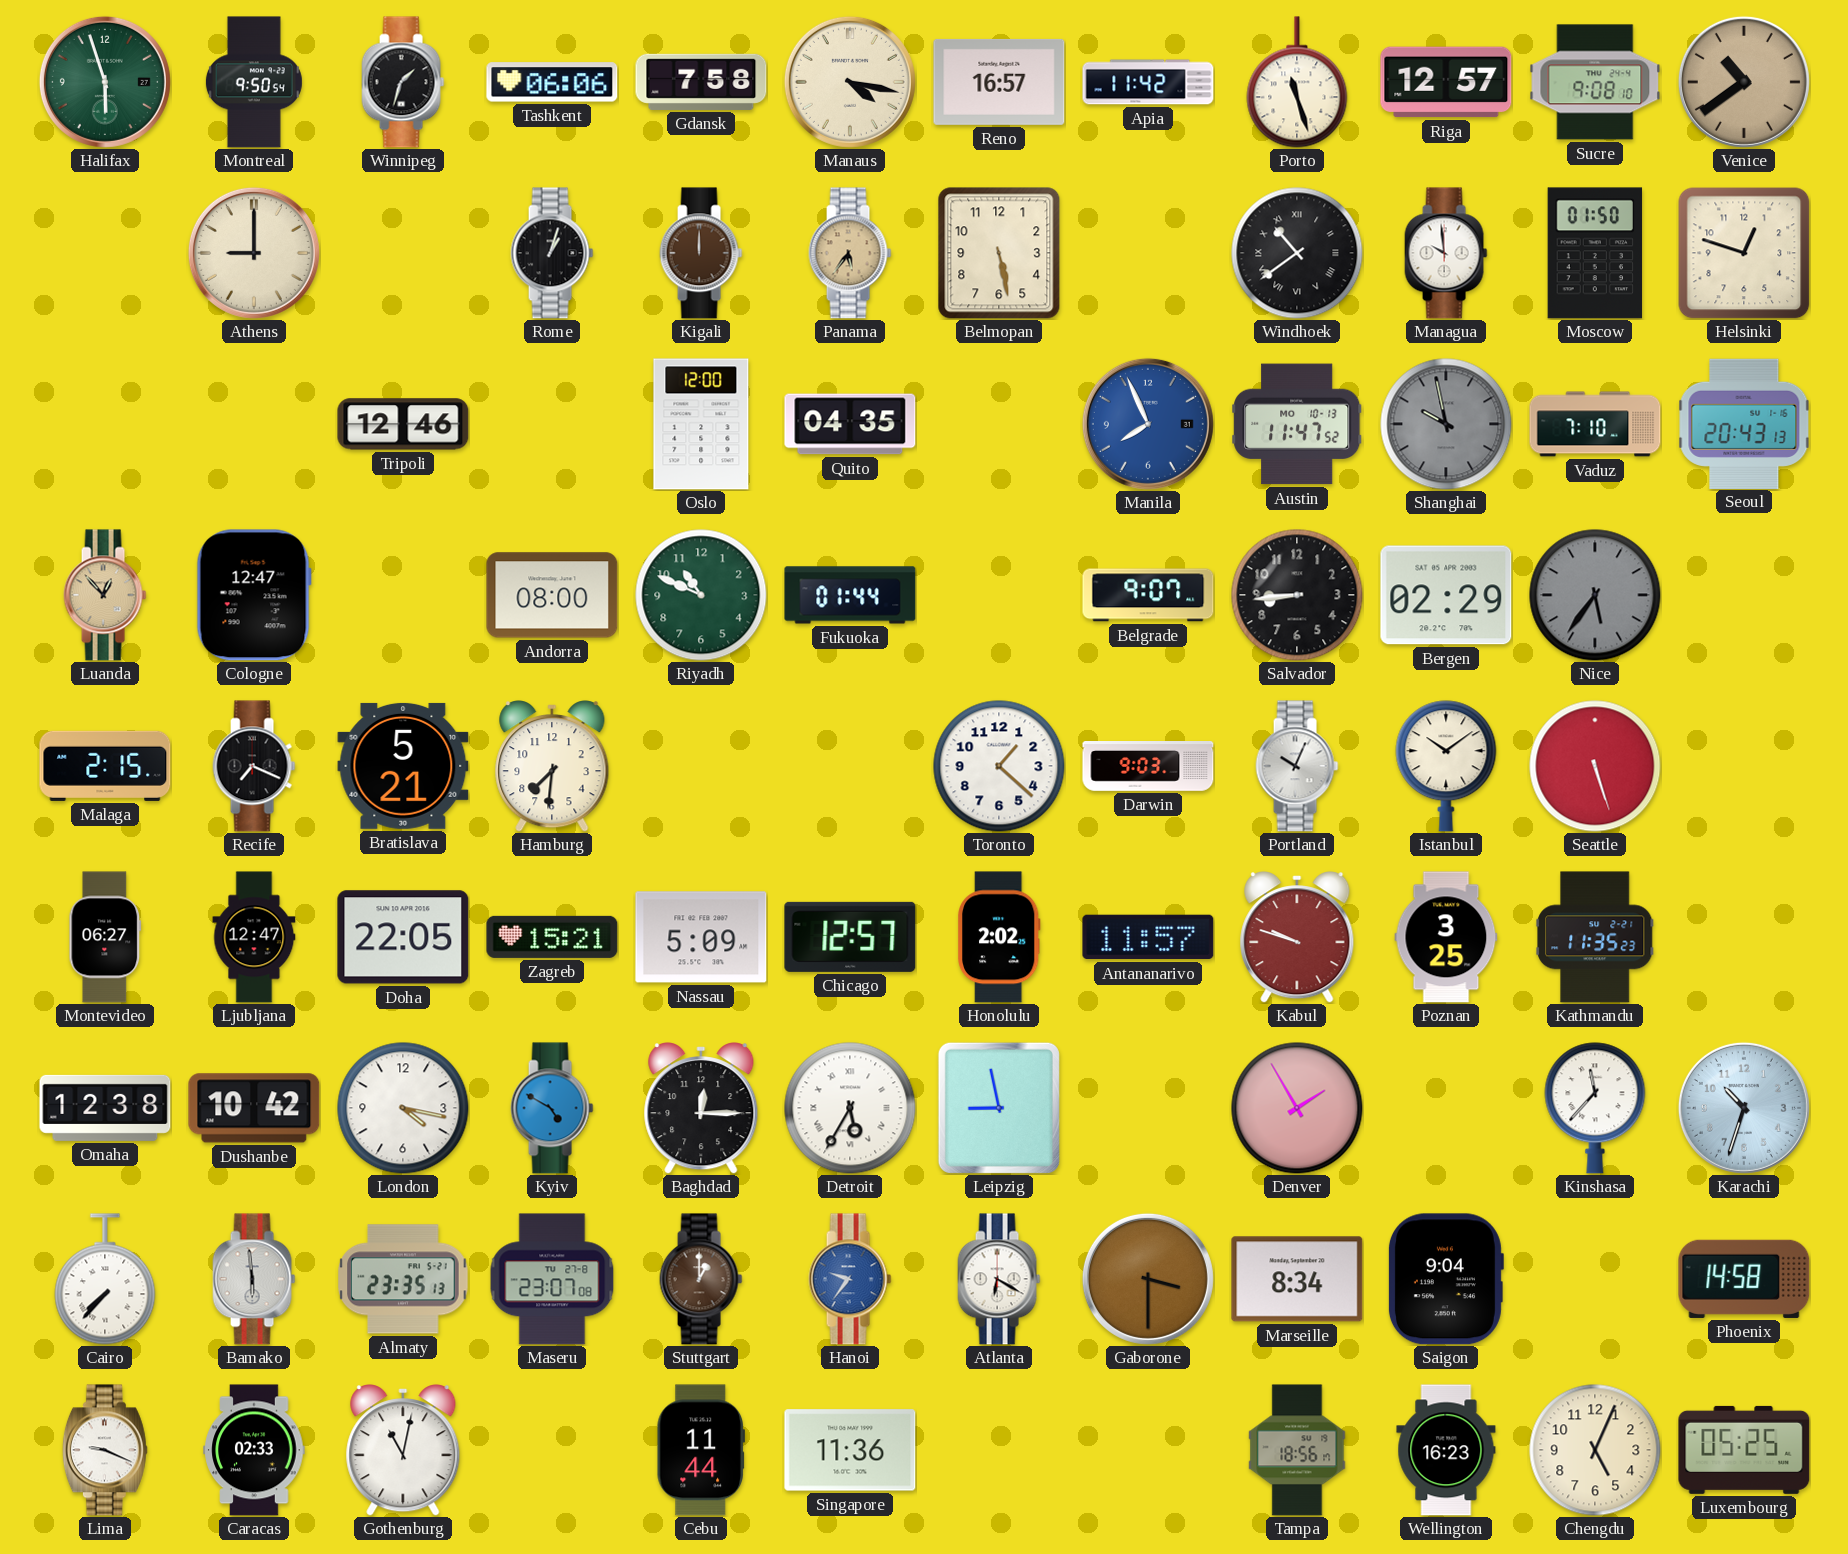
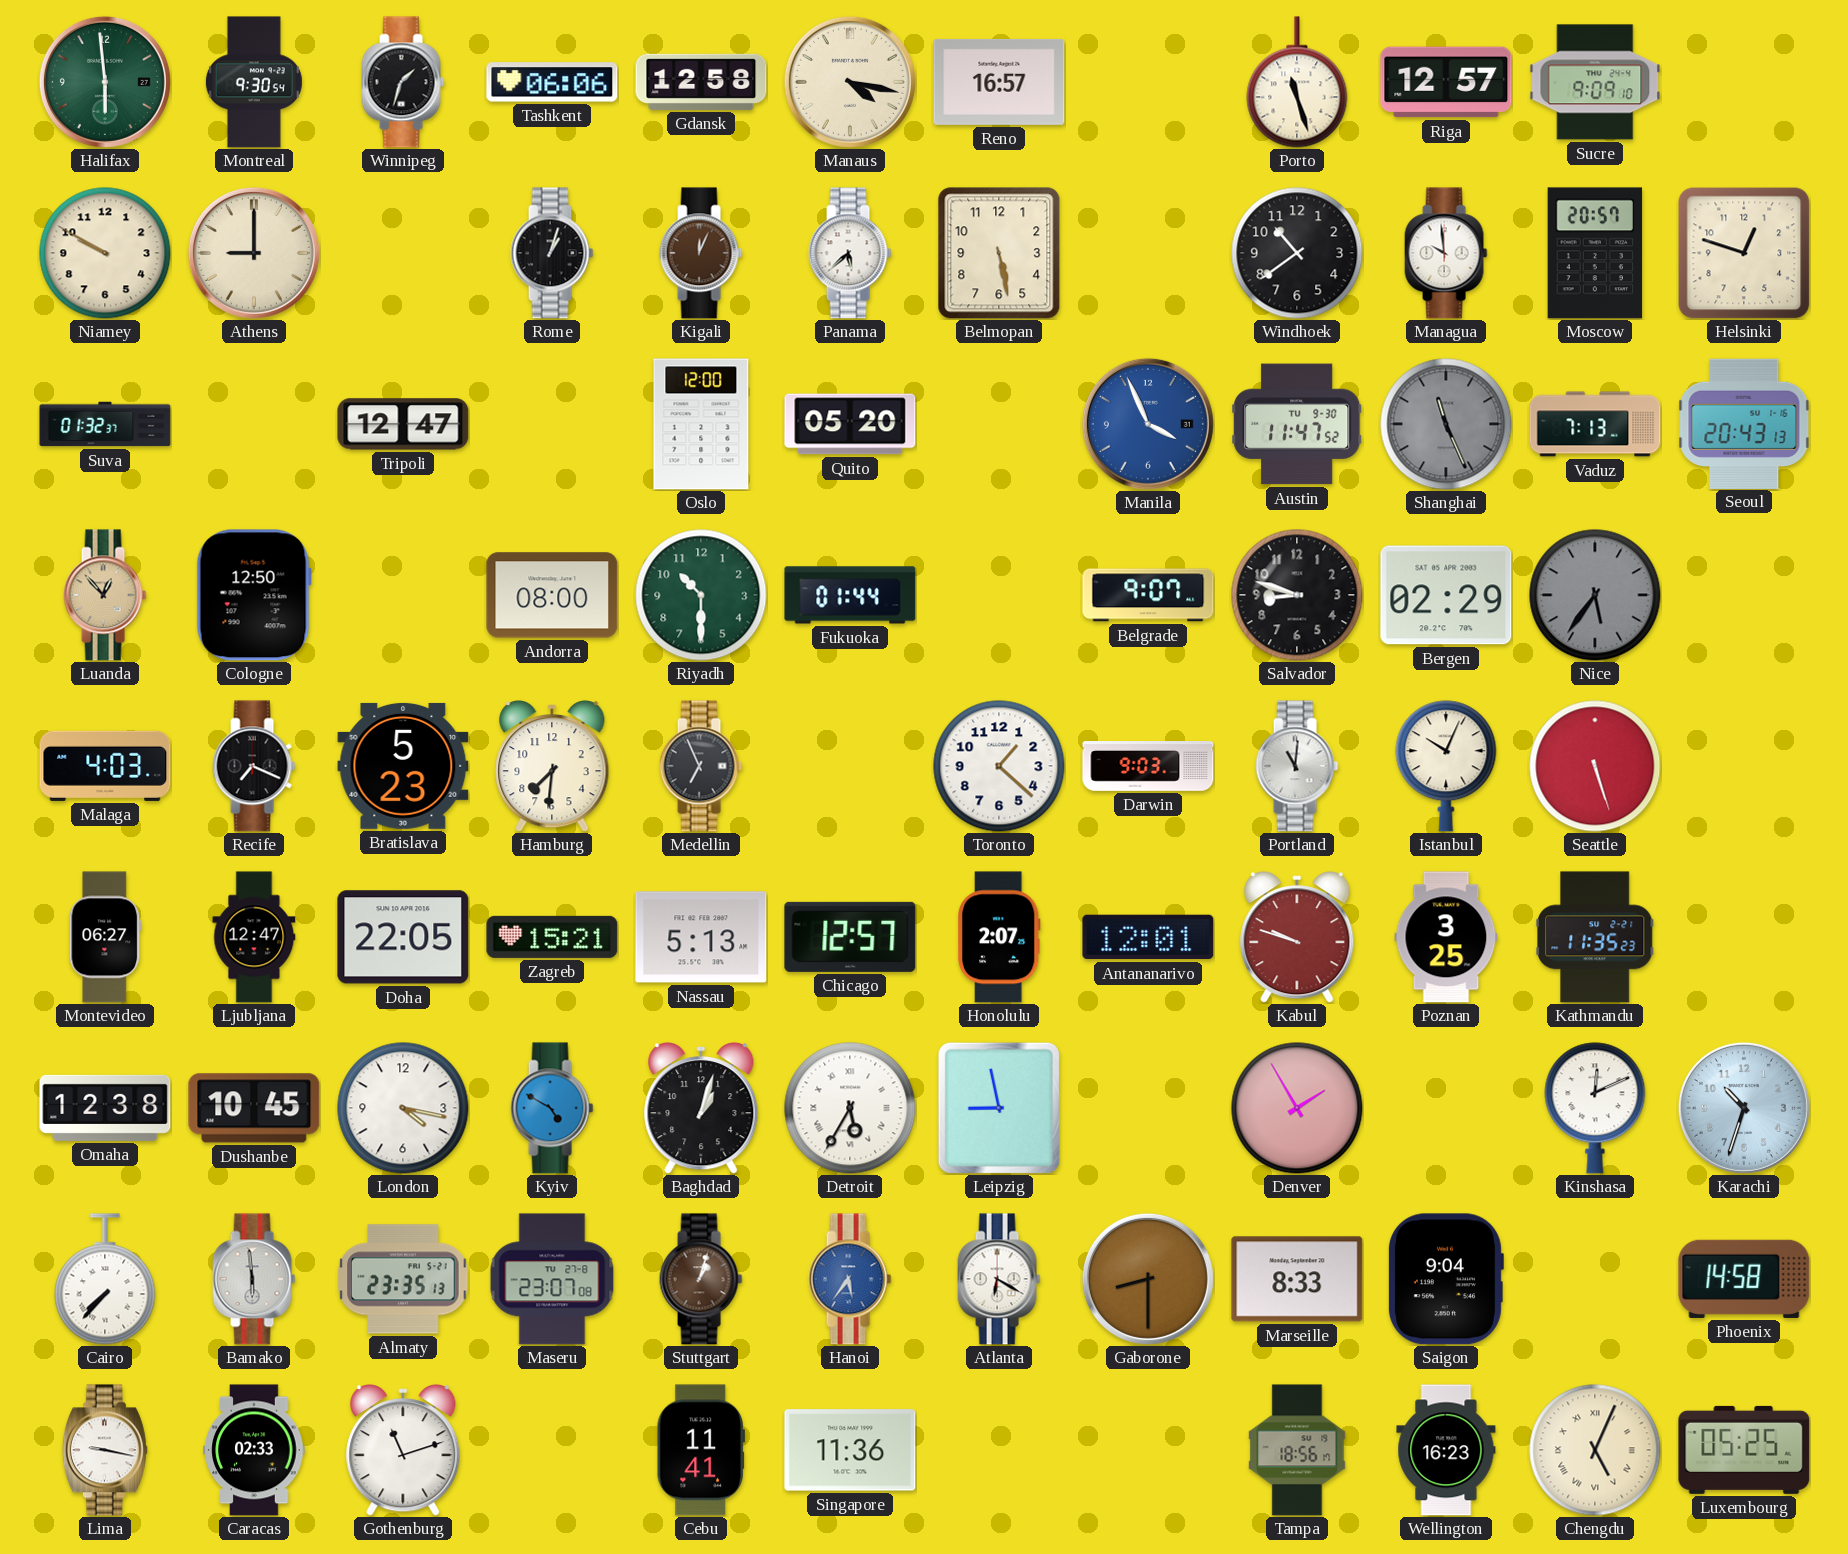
Halifax: 5:57 -> 5:59 (105, 82)
Montreal: 9:50 -> 9:30 (254, 82)
Gdansk: 7:58 -> 12:58 (701, 82)
Apia: 11:42 -> none (1148, 82)
Sucre: 9:08 -> 9:09 (1595, 82)
Venice: 10:39 -> none (1744, 82)
Niamey: none -> 9:50 (105, 253)
Kigali: 12:00 -> 12:04 (701, 253)
Panama: 5:36 -> 5:38 (850, 253)
Panama dial: champagne -> white (850, 253)
Windhoek numerals: Roman -> Arabic (1297, 253)
Moscow: 01:50 -> 20:57 (1595, 253)
Suva: none -> 01:32 (105, 424)
Tripoli: 12:46 -> 12:47 (403, 424)
Quito: 04:35 -> 05:20 (850, 424)
Manila: 7:56 -> 3:56 (1148, 424)
Austin date: MO 10-13 -> TU 9-30 (1297, 424)
Shanghai: 9:58 -> 11:26 (1446, 424)
Vaduz: 7:10 -> 7:13 (1595, 424)
Cologne: 12:47 -> 12:50 (254, 595)
Riyadh: 10:49 -> 10:30 (701, 595)
Salvador: 8:44 -> 8:48 (1297, 595)
Malaga: 2:15 -> 4:03 (105, 766)
Bratislava: 5:21 -> 5:23 (403, 766)
Medellin: none -> 6:56 (701, 766)
Portland: 10:04 -> 11:01 (1297, 766)
Istanbul: 10:09 -> 10:04 (1446, 766)
Nassau: 5:09 -> 5:13 (701, 937)
Honolulu: 2:02 -> 2:07 (999, 937)
Antananarivo: 11:57 -> 12:01 (1148, 937)
Dushanbe: 10:42 -> 10:45 (254, 1108)
Baghdad: 12:15 -> 1:03 (701, 1108)
Kinshasa: 11:37 -> 12:11 (1595, 1108)
Stuttgart: 1:00 -> 1:03 (701, 1279)
Hanoi: 9:36 -> 5:36 (850, 1279)
Gaborone: 3:30 -> 8:30 (1148, 1279)
Marseille: 8:34 -> 8:33 (1297, 1279)
Lima: 9:19 -> 9:17 (105, 1450)
Gothenburg: 11:02 -> 11:12 (403, 1450)
Cebu: 11:44 -> 11:41 (701, 1450)
Chengdu numerals: Arabic -> Roman (1595, 1450)
